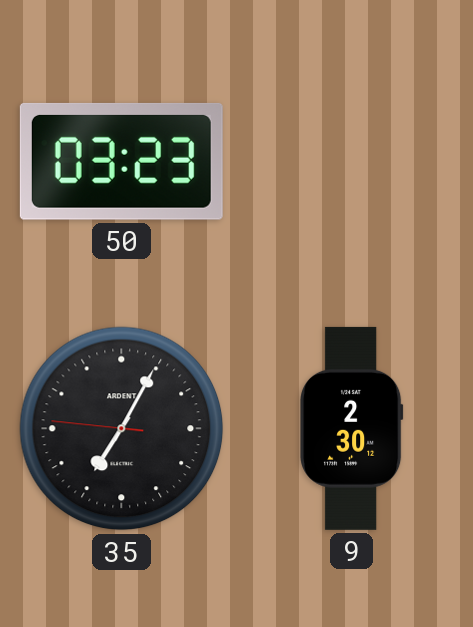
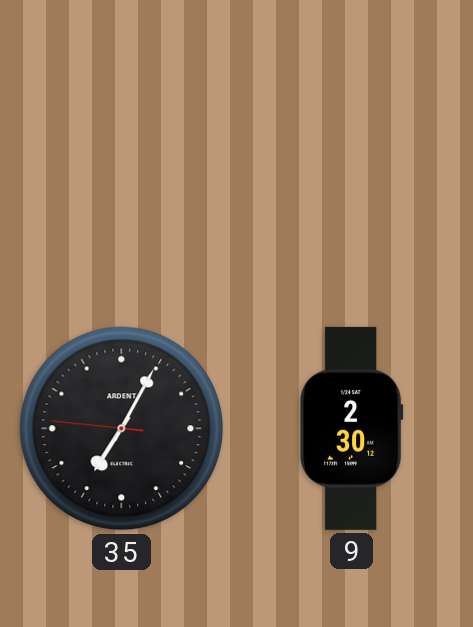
50: 03:23 -> none (121, 161)
